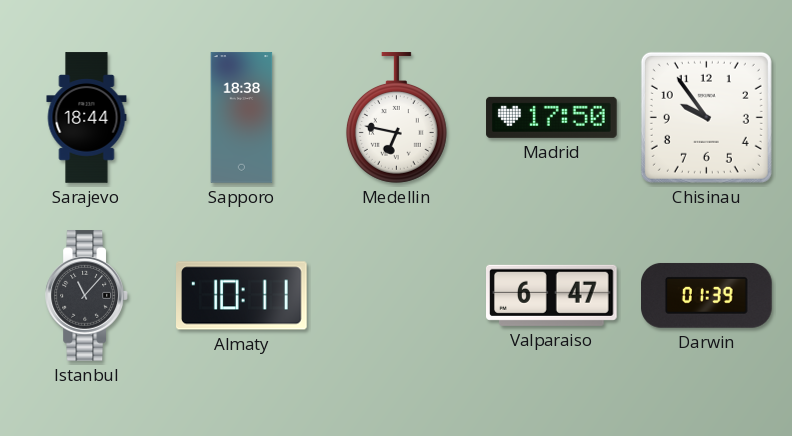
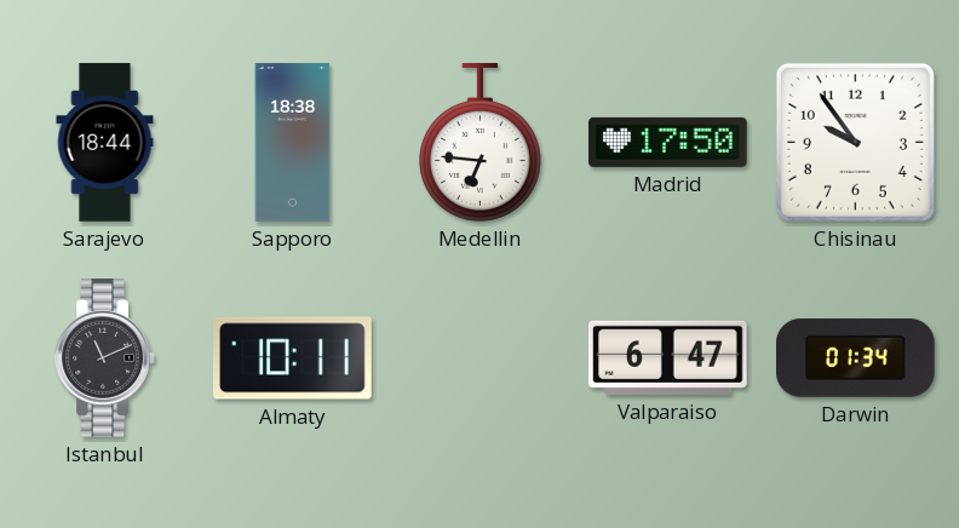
Medellin: 6:47 -> 6:46 (479, 143)
Istanbul: 11:07 -> 11:11 (105, 358)
Darwin: 01:39 -> 01:34 (856, 357)
